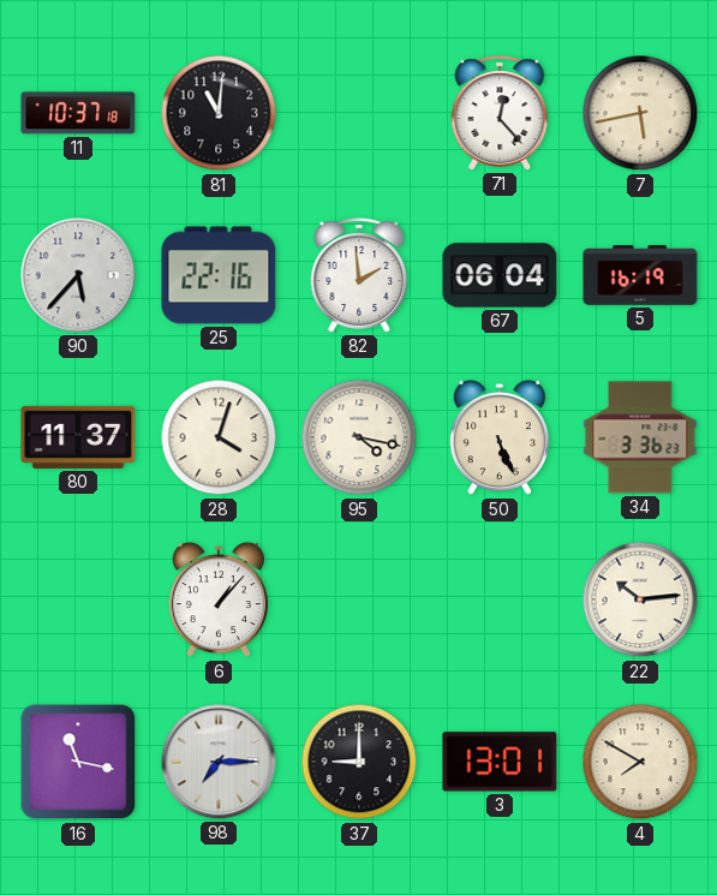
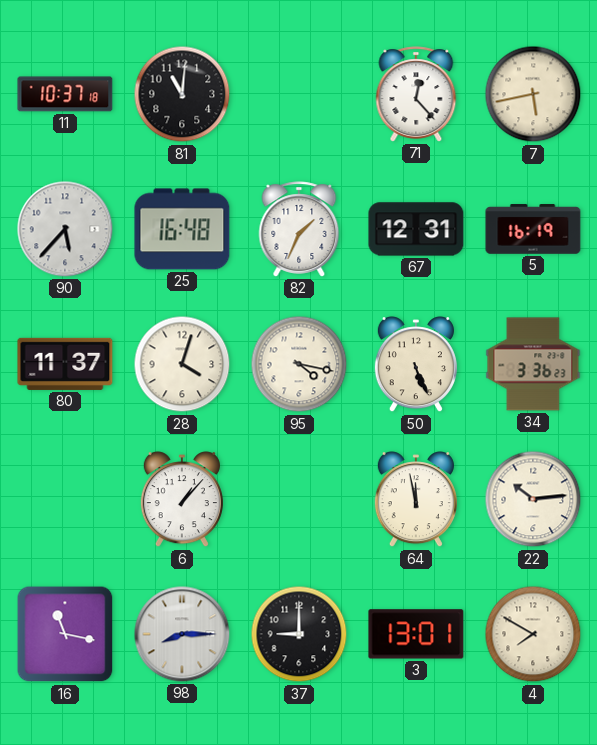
25: 22:16 -> 16:48 (182, 229)
82: 1:59 -> 1:34 (299, 229)
67: 06:04 -> 12:31 (416, 229)
64: none -> 11:58 (416, 500)
98: 7:15 -> 8:15 (182, 634)
